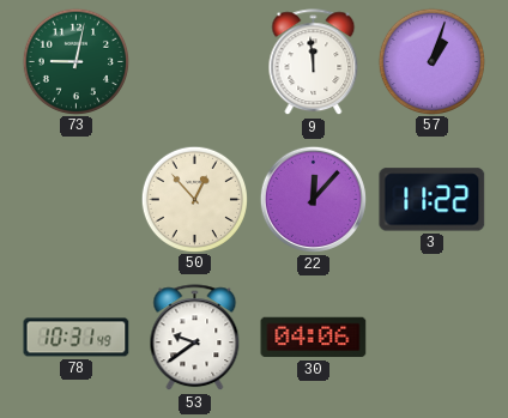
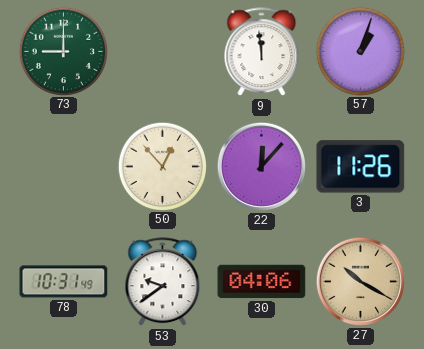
73: 9:02 -> 9:00 (63, 51)
3: 11:22 -> 11:26 (361, 167)
27: none -> 10:20 (360, 281)
